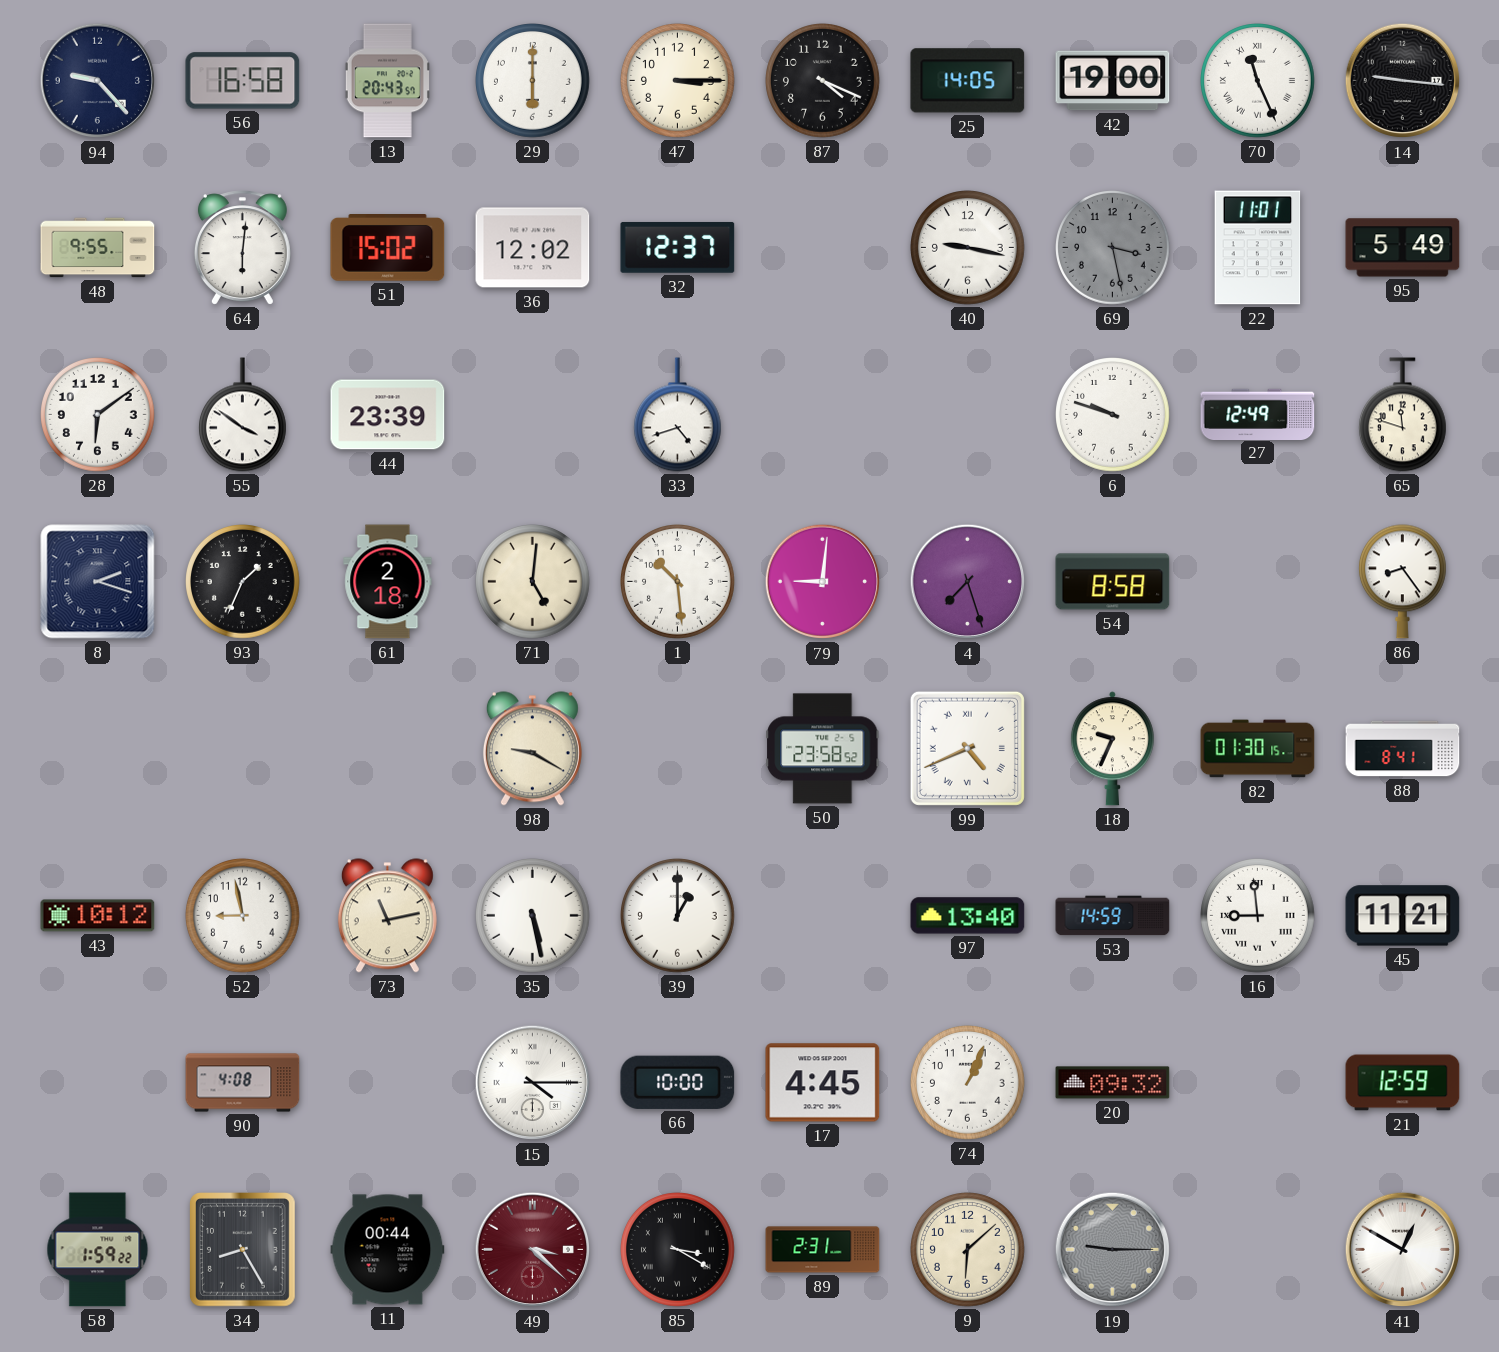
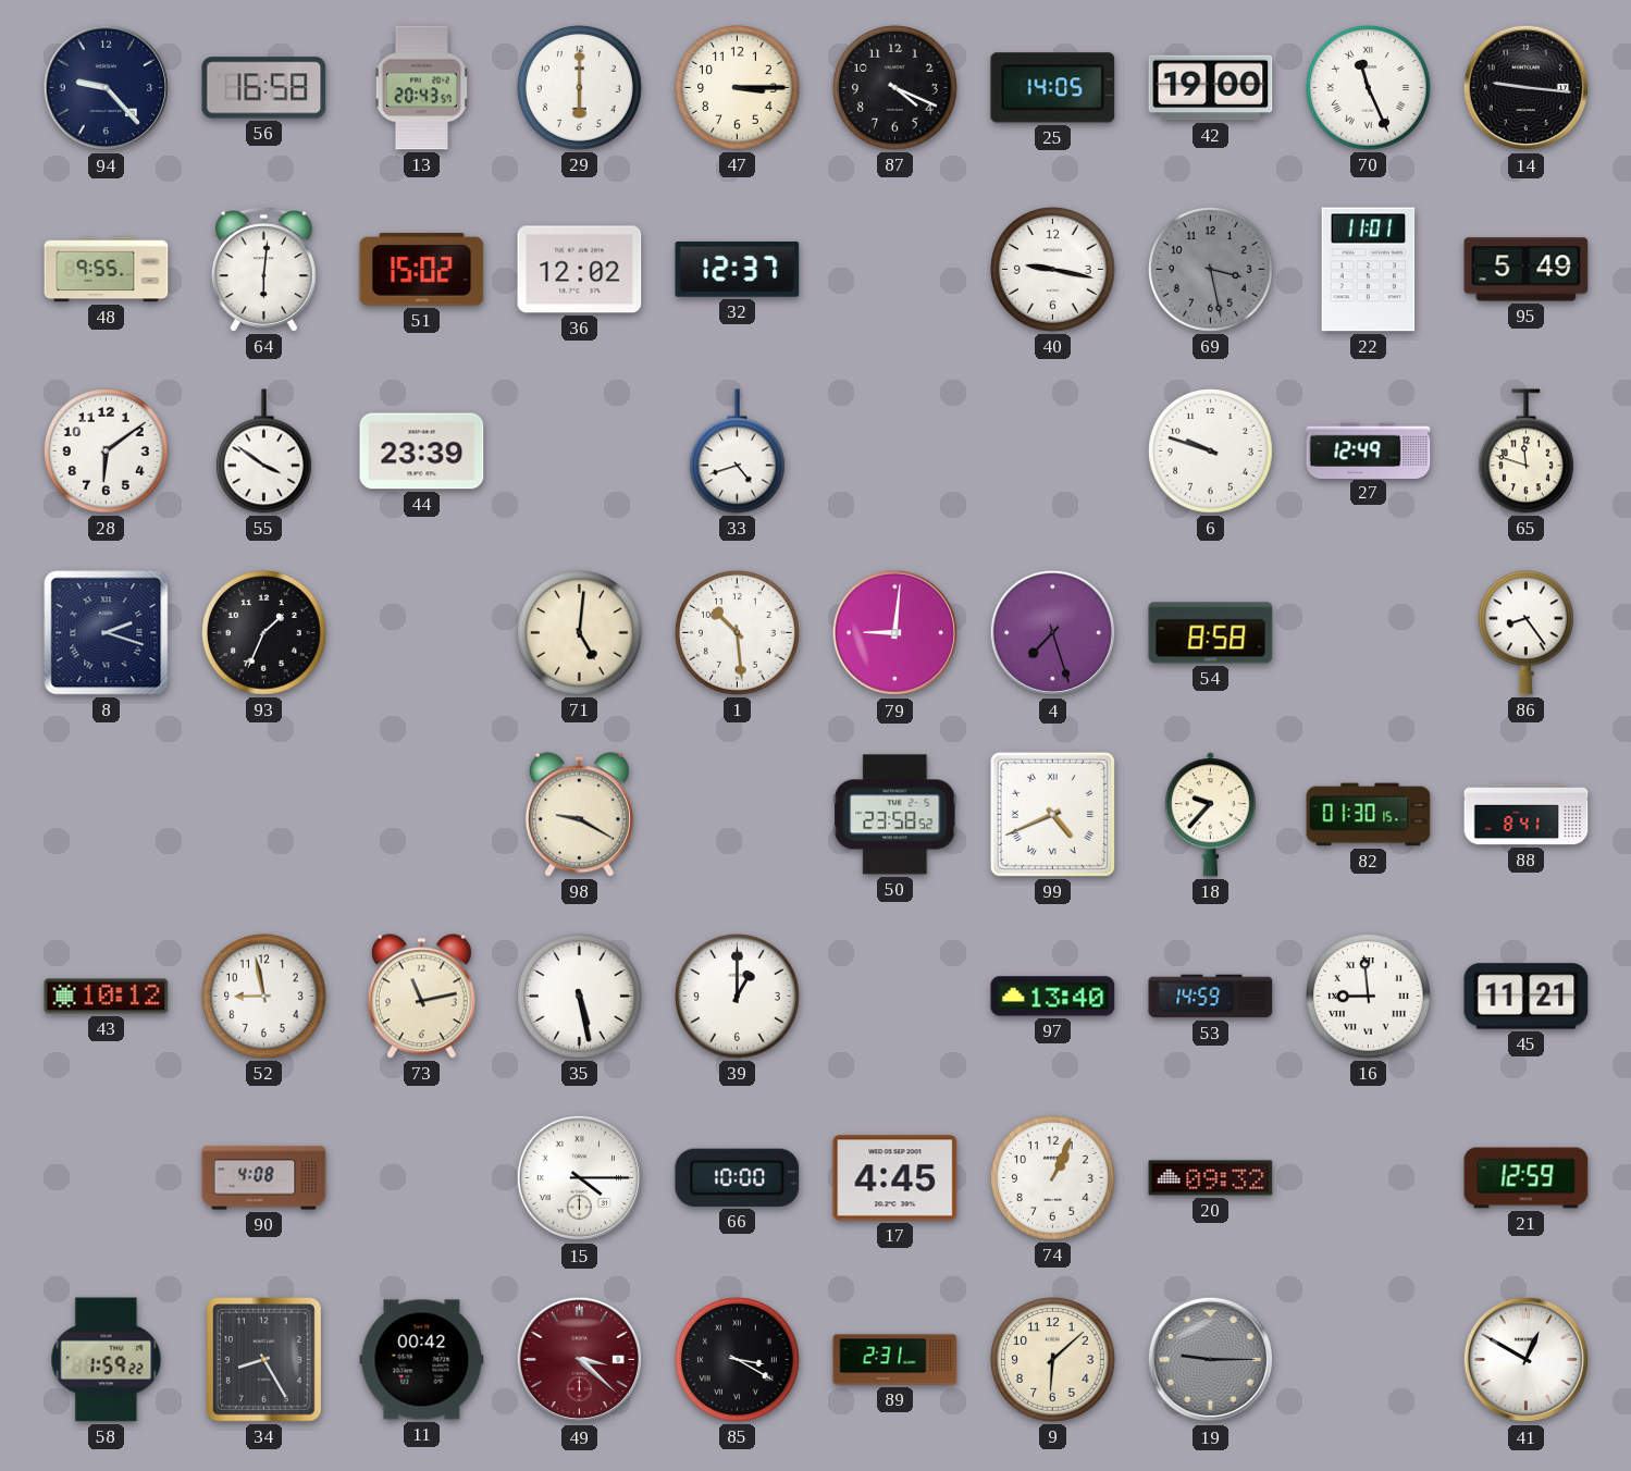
61: 2:18 -> none (388, 582)
18: 9:34 -> 9:37 (1210, 815)
11: 00:44 -> 00:42 (422, 1360)
